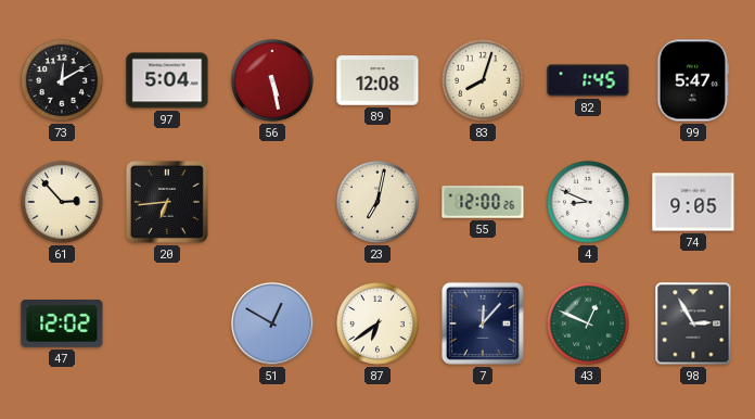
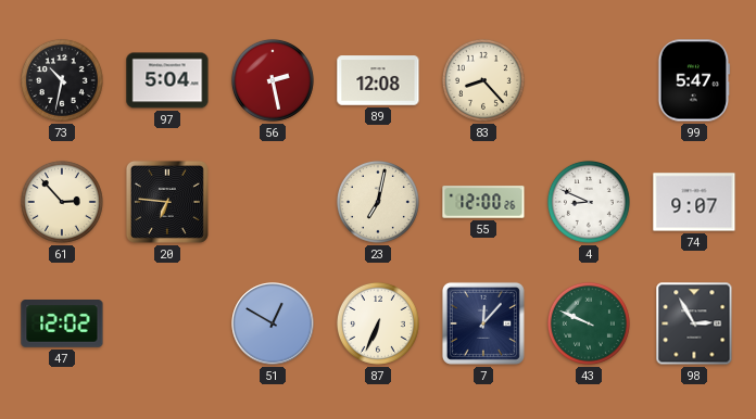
73: 12:10 -> 10:32 (62, 80)
56: 5:28 -> 2:28 (273, 80)
83: 8:03 -> 8:23 (483, 80)
82: 1:45 -> none (588, 80)
20: 6:44 -> 6:46 (167, 202)
74: 9:05 -> 9:07 (694, 202)
87: 6:39 -> 6:34 (378, 323)
43: 12:49 -> 9:49 (589, 323)
